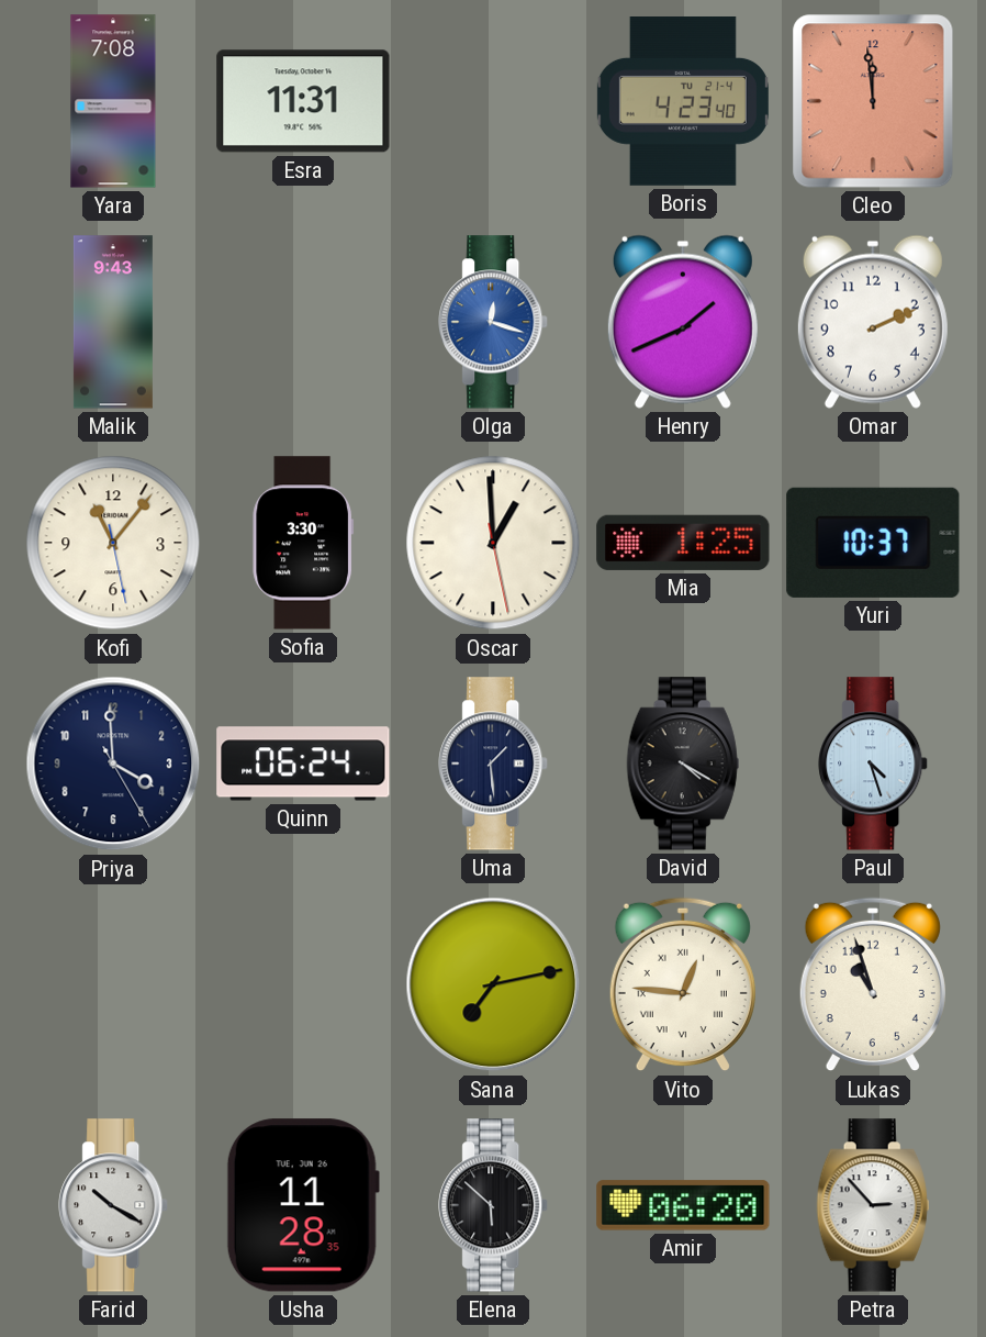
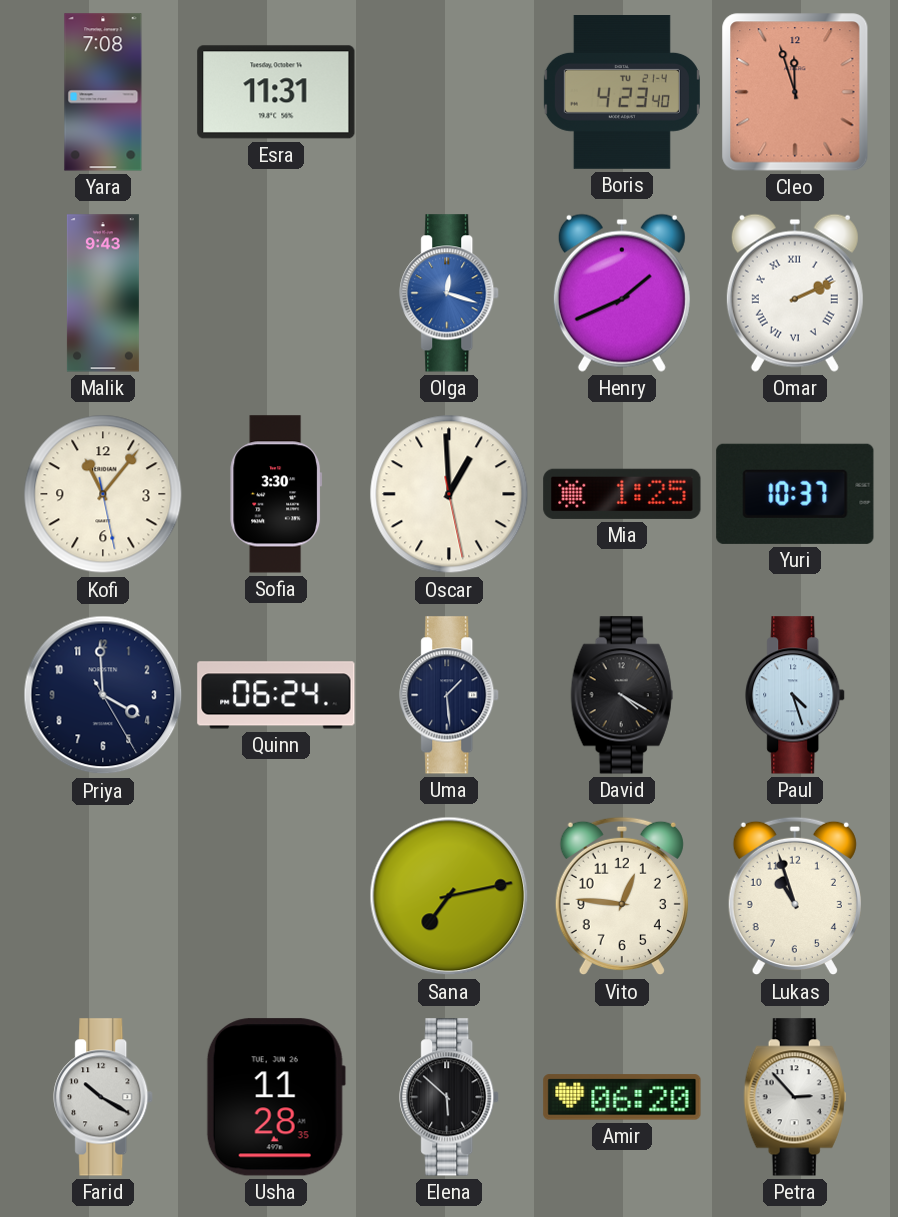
Cleo: 11:59 -> 11:57 (795, 92)
Omar numerals: Arabic -> Roman (795, 293)
Vito numerals: Roman -> Arabic (622, 896)
